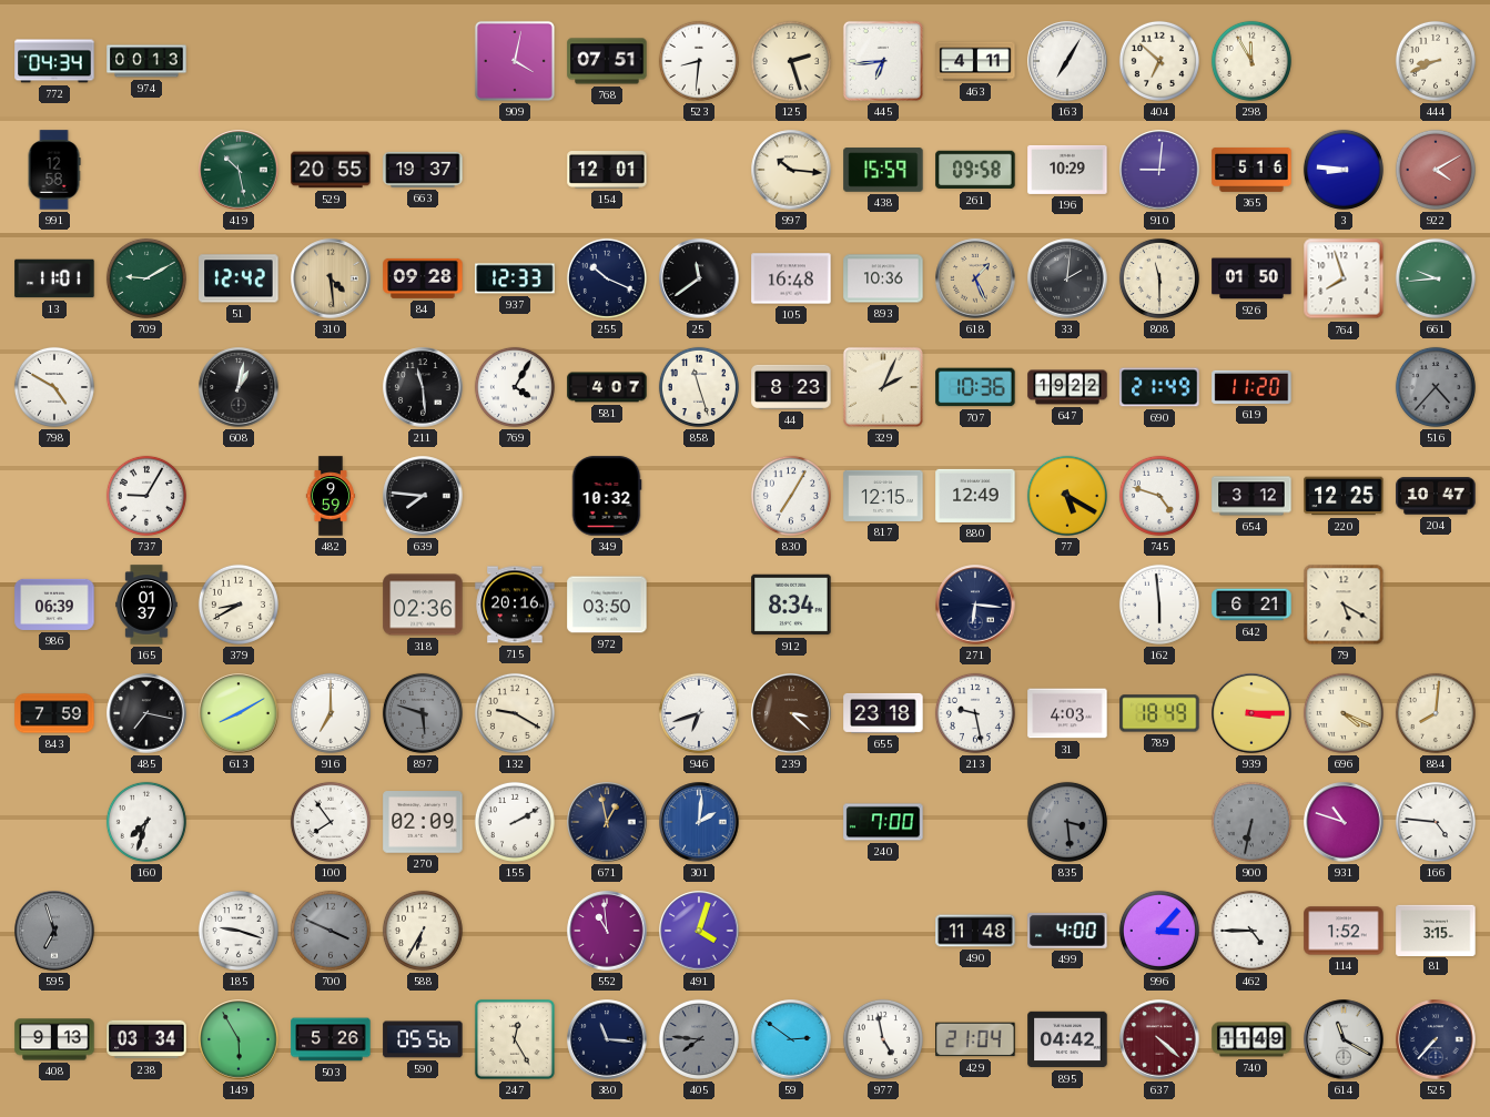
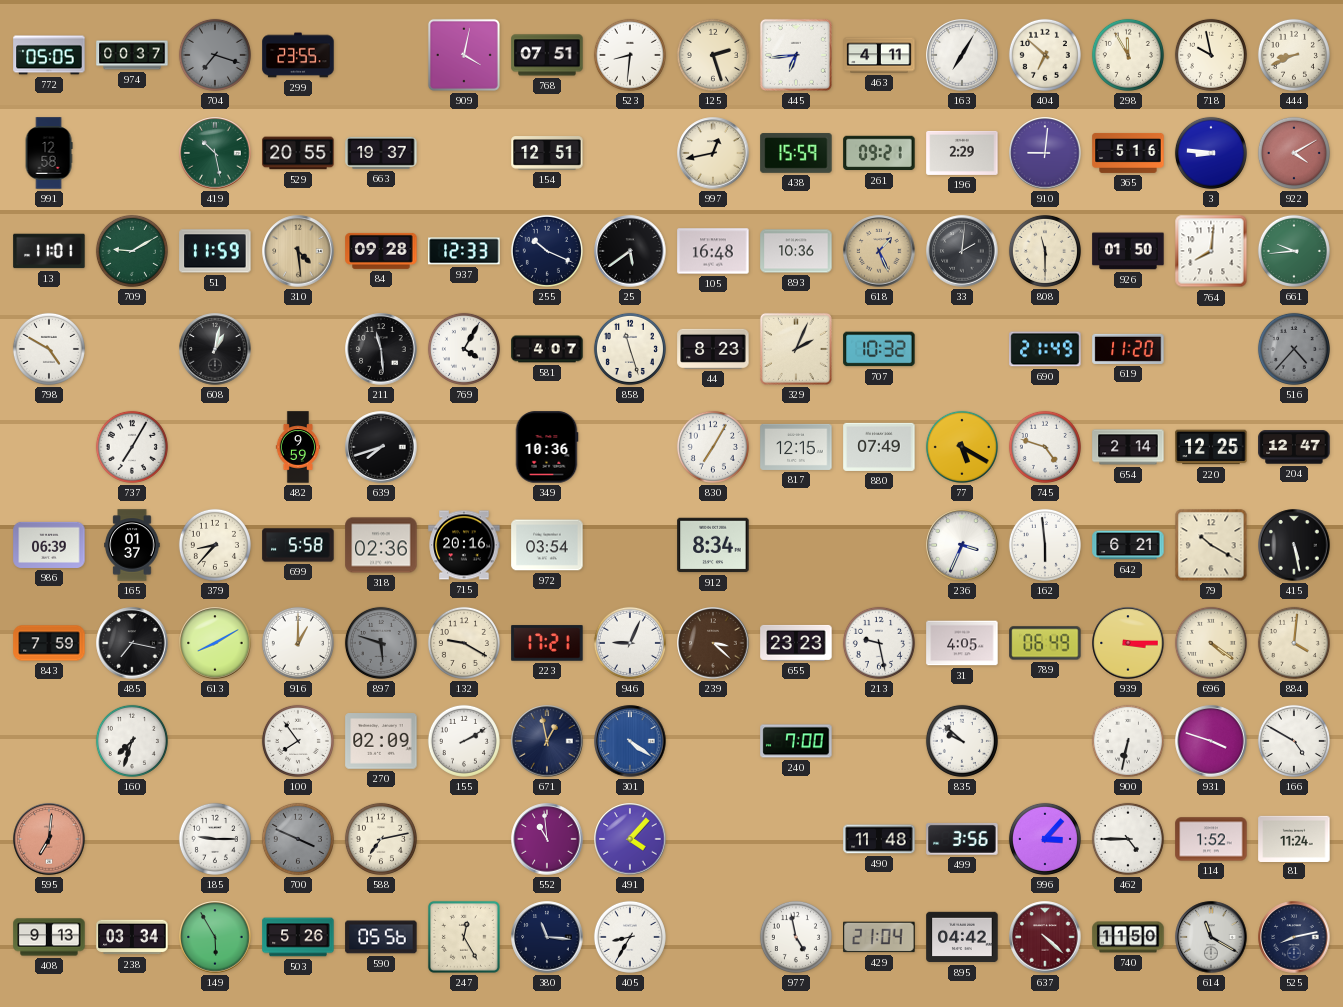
772: 04:34 -> 05:05 (49, 55)
974: 00:13 -> 00:37 (132, 55)
704: none -> 7:18 (215, 55)
299: none -> 23:55 (298, 55)
718: none -> 9:58 (1211, 55)
154: 12:01 -> 12:51 (547, 154)
997: 10:16 -> 12:43 (713, 153)
261: 09:58 -> 09:21 (879, 153)
196: 10:29 -> 2:29 (962, 153)
51: 12:42 -> 11:59 (215, 251)
25: 11:39 -> 5:39 (630, 251)
764: 7:57 -> 8:01 (1211, 251)
707: 10:36 -> 10:32 (879, 349)
647: 19:22 -> none (1067, 387)
737: 9:05 -> 7:05 (132, 447)
639: 7:46 -> 7:42 (381, 447)
349: 10:32 -> 10:36 (547, 447)
880: 12:49 -> 07:49 (879, 447)
654: 3:12 -> 2:14 (1128, 447)
204: 10:47 -> 12:47 (1294, 447)
379: 8:40 -> 8:37 (215, 545)
699: none -> 5:58 (298, 545)
972: 03:50 -> 03:54 (547, 545)
271: 6:16 -> none (975, 605)
236: none -> 3:34 (962, 545)
79: 5:20 -> 10:20 (1211, 545)
415: none -> 5:28 (1294, 545)
916: 7:00 -> 1:00 (298, 643)
223: none -> 17:21 (547, 643)
946: 6:42 -> 9:04 (630, 643)
655: 23:18 -> 23:23 (796, 643)
31: 4:03 -> 4:05 (962, 643)
789: 18:49 -> 06:49 (1045, 643)
696: 4:19 -> 4:21 (1211, 643)
884: 8:01 -> 4:01 (1294, 643)
301: 2:01 -> 4:21 (630, 741)
835: 3:29 -> 9:52 (962, 741)
835 dial: grey -> white (962, 741)
900 dial: grey -> white (1128, 741)
931: 10:48 -> 3:48 (1211, 741)
166: 4:46 -> 4:50 (1294, 741)
595: 6:57 -> 7:01 (49, 839)
595 dial: grey -> salmon (49, 839)
185: 9:18 -> 9:15 (215, 839)
588: 6:35 -> 7:13 (381, 839)
491: 4:03 -> 4:07 (630, 839)
499: 4:00 -> 3:56 (962, 839)
81: 3:15 -> 11:24 (1294, 838)
405: 7:46 -> 8:35 (630, 937)
405 dial: grey -> white (630, 937)
59: 2:51 -> none (791, 1039)
740: 11:49 -> 11:50 (1128, 937)
525: 7:37 -> 8:13 (1294, 937)
